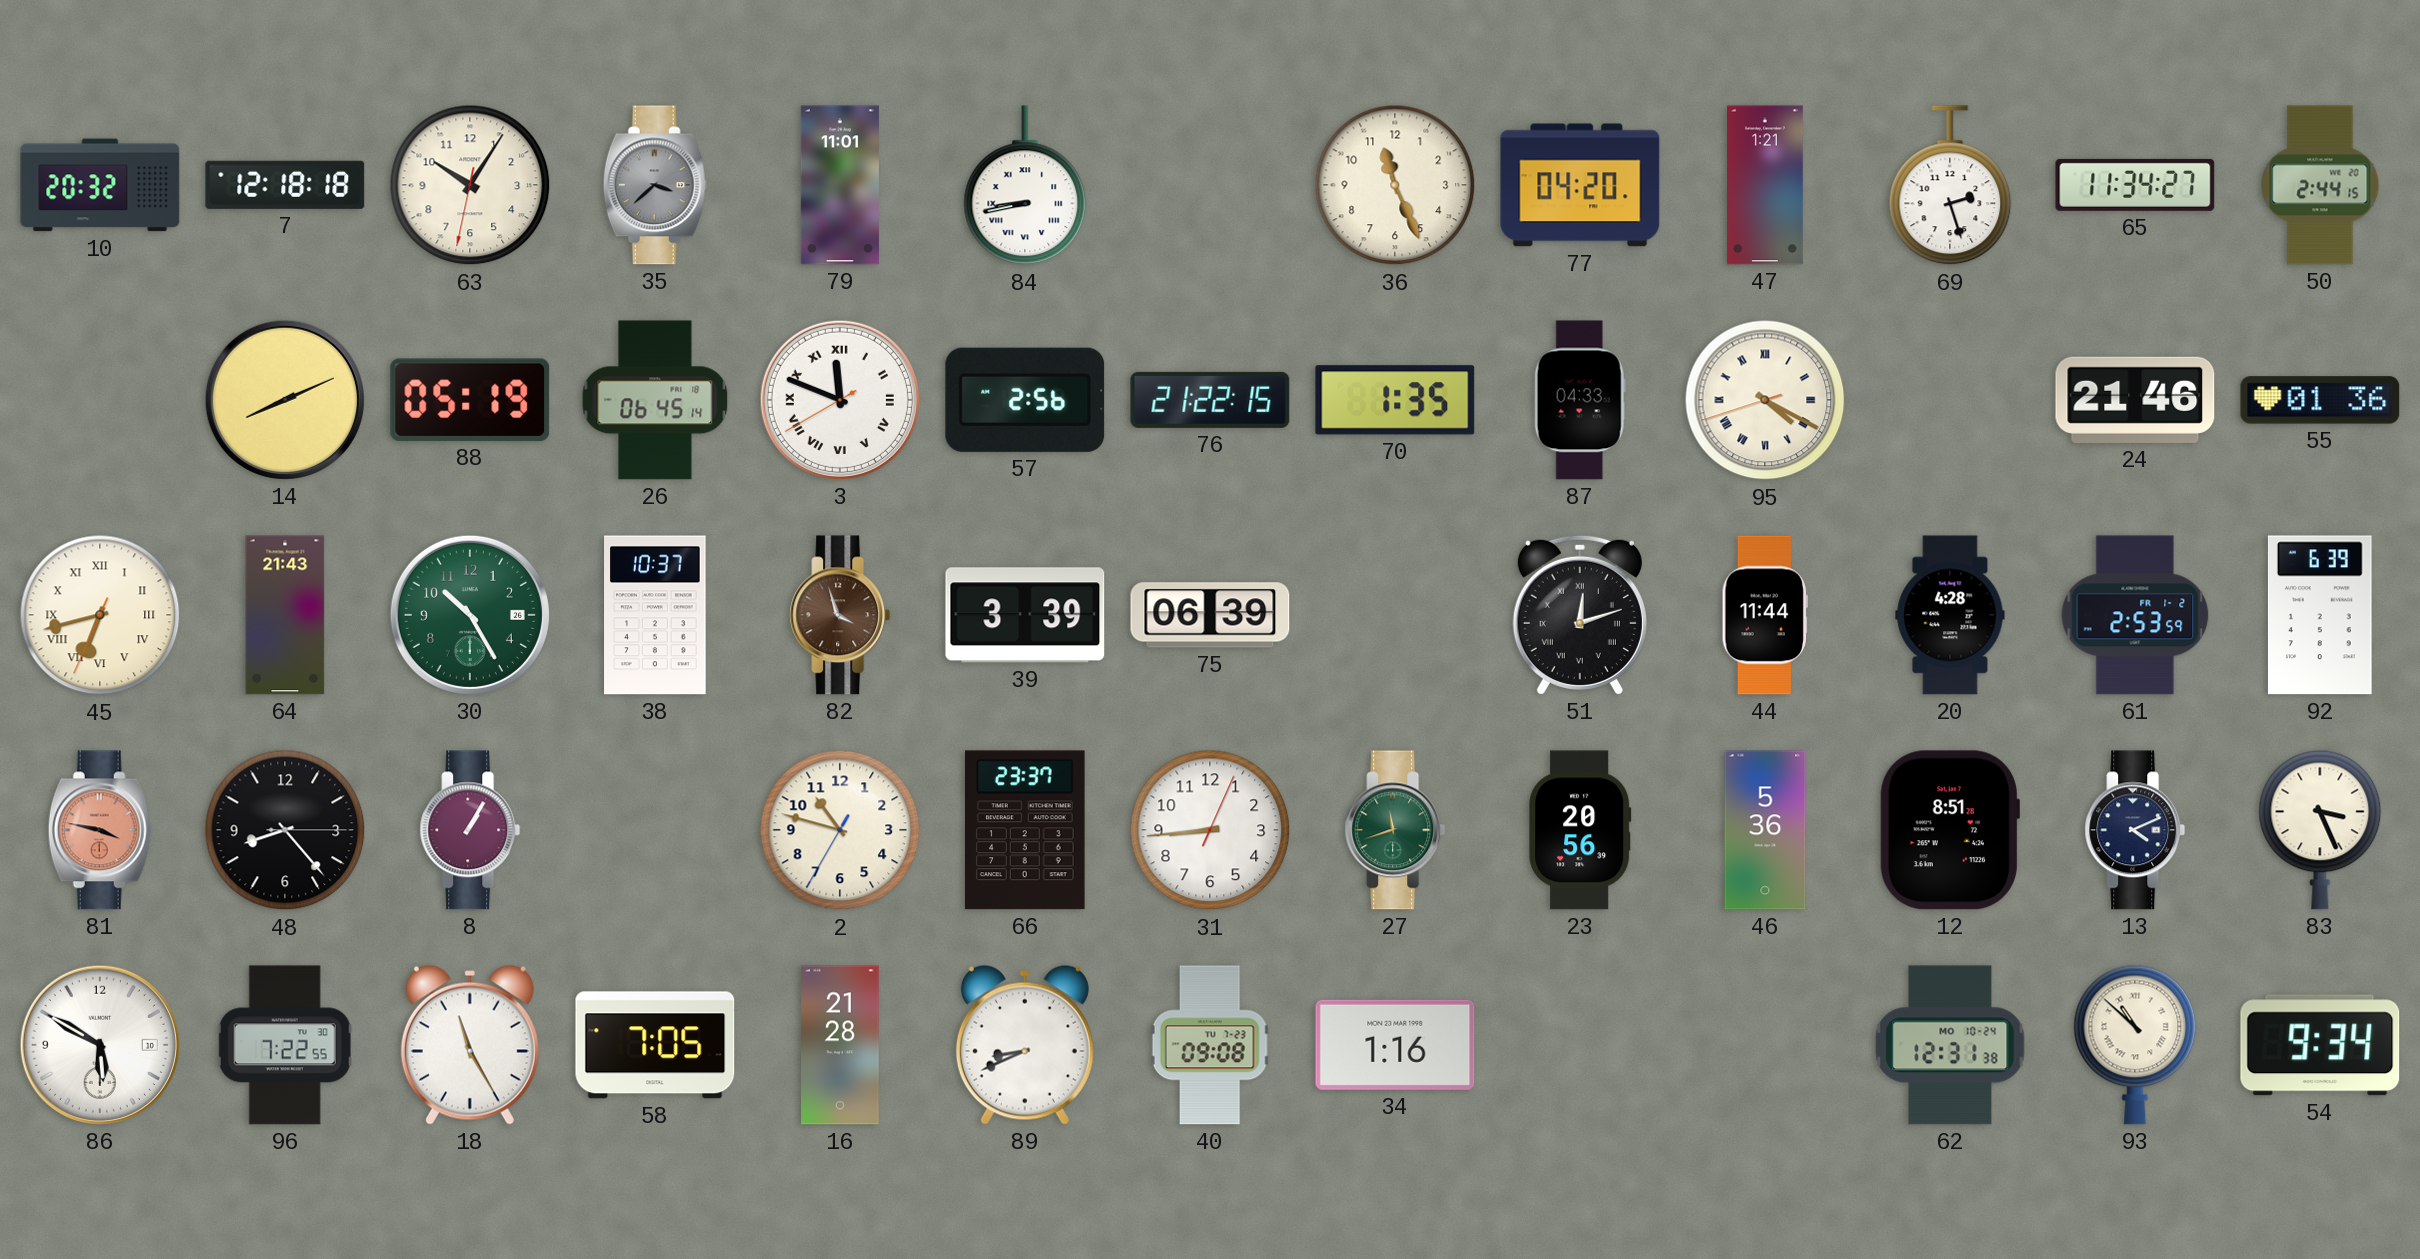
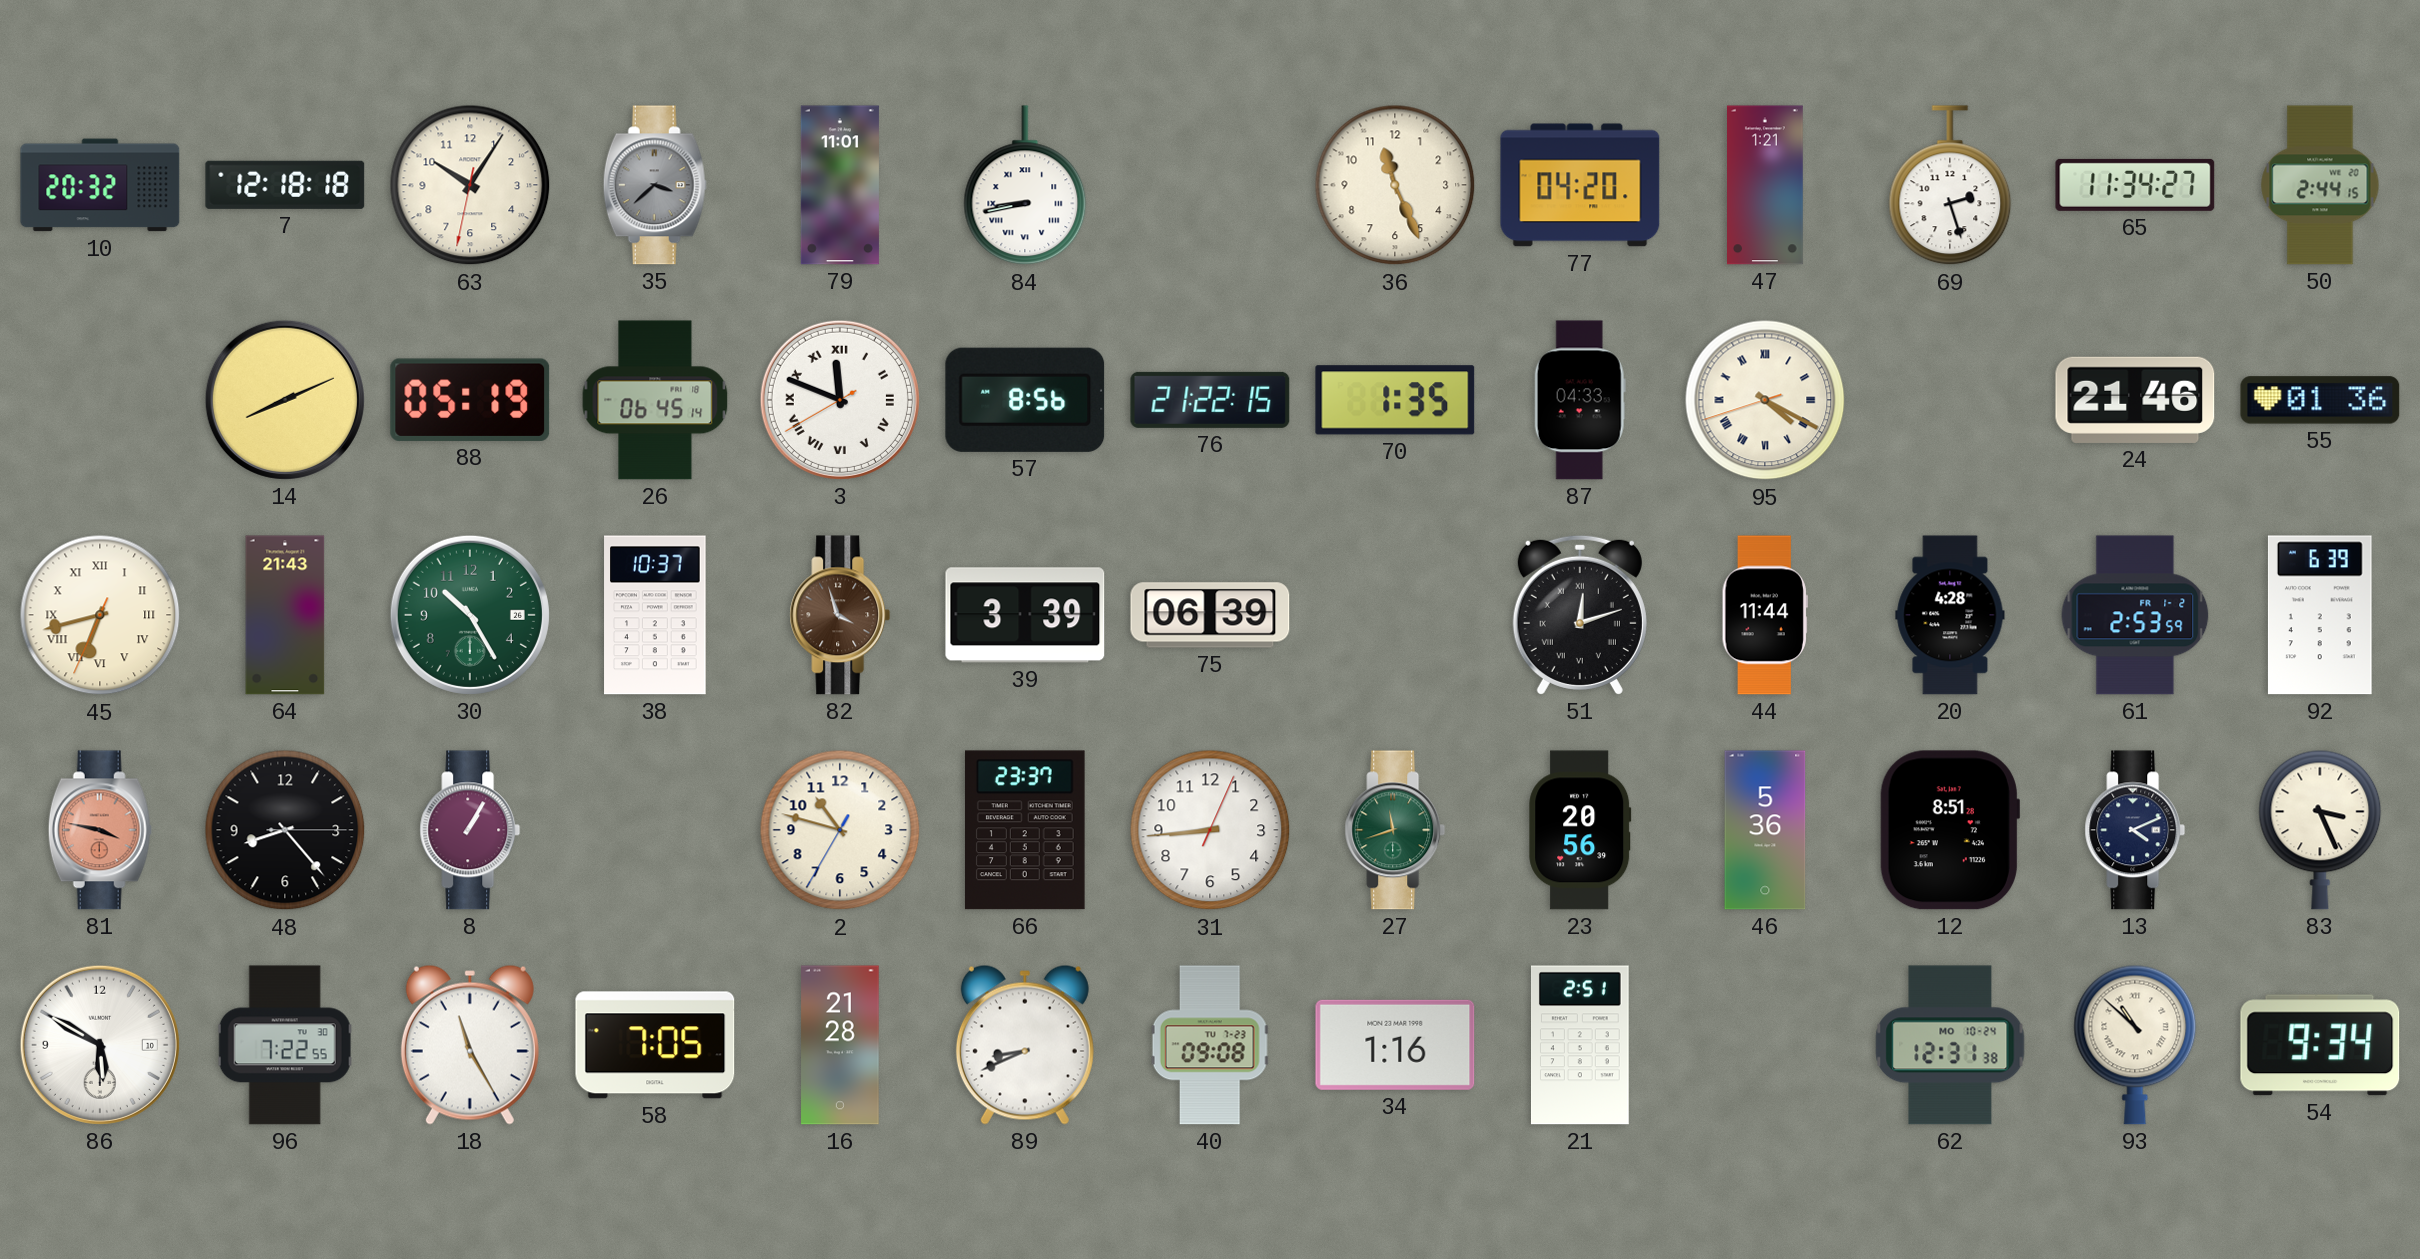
57: 2:56 -> 8:56 (1025, 400)
21: none -> 2:51 (1580, 1045)
